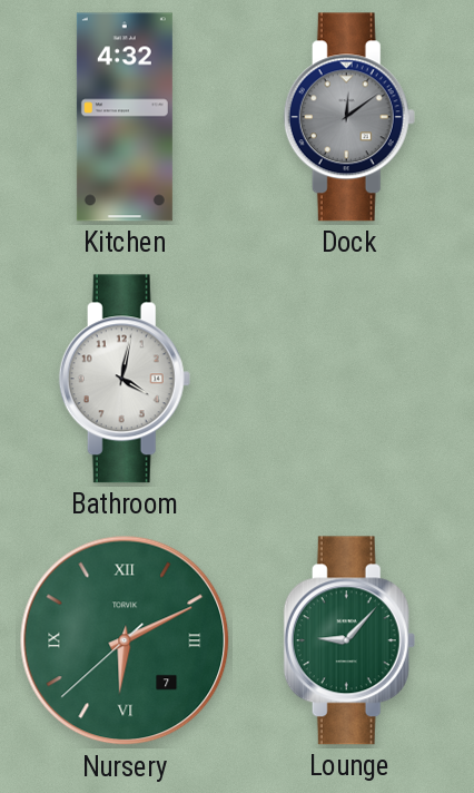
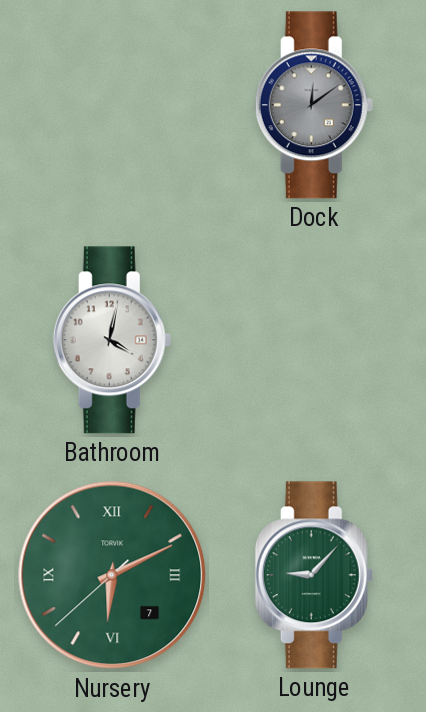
Kitchen: 4:32 -> none (125, 117)
